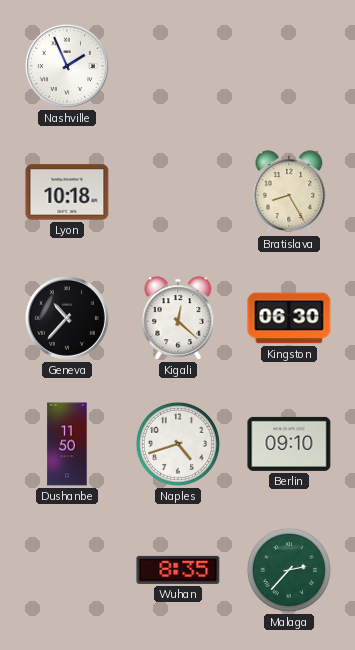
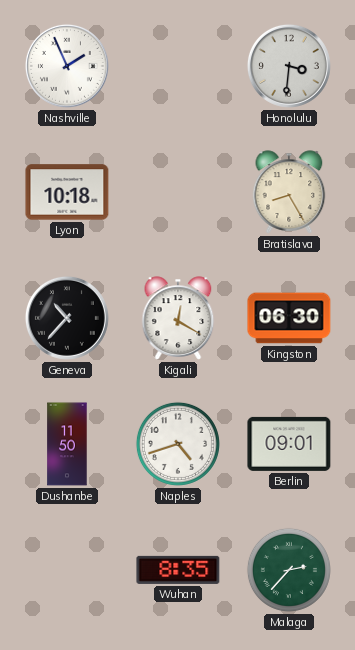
Honolulu: none -> 3:31 (289, 66)
Kigali: 12:22 -> 12:20 (178, 318)
Berlin: 09:10 -> 09:01 (289, 444)
